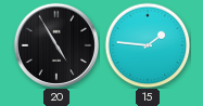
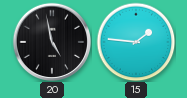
20: 4:55 -> 4:58 (51, 41)
